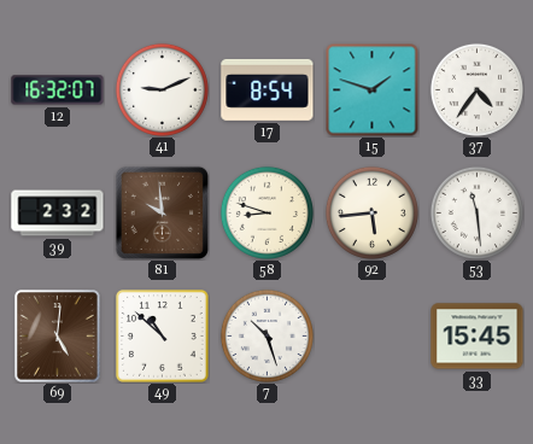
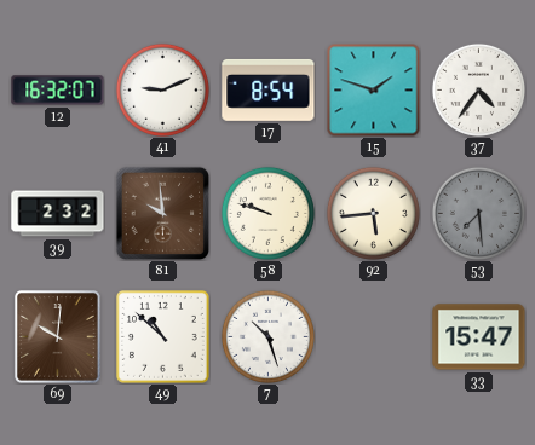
58: 8:48 -> 9:48 (267, 213)
53: 11:29 -> 7:29 (478, 213)
53 dial: white -> grey (478, 213)
69: 5:01 -> 10:01 (58, 337)
33: 15:45 -> 15:47 (479, 337)
